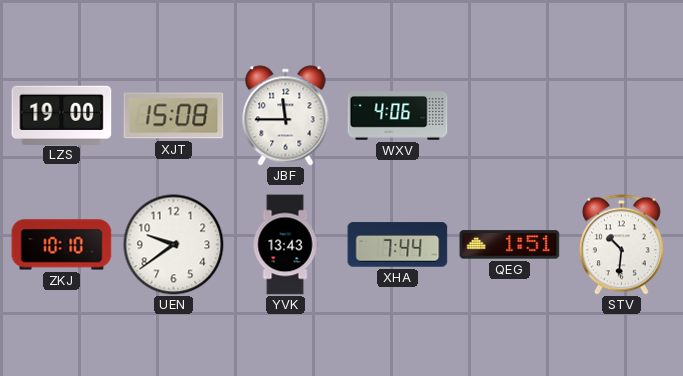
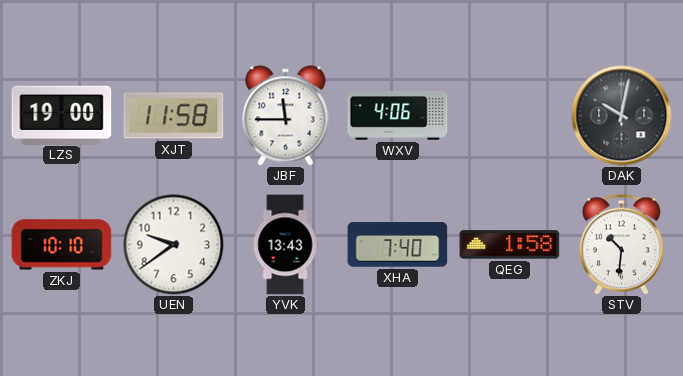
XJT: 15:08 -> 11:58 (174, 116)
DAK: none -> 10:02 (622, 116)
XHA: 7:44 -> 7:40 (398, 245)
QEG: 1:51 -> 1:58 (510, 245)
